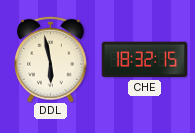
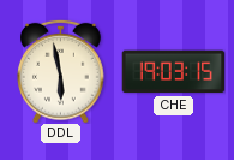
CHE: 18:32 -> 19:03 (173, 72)
